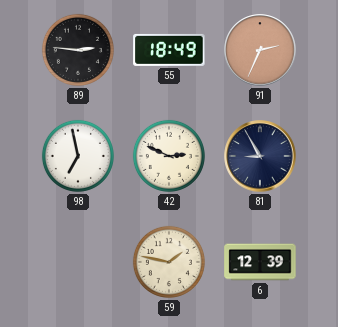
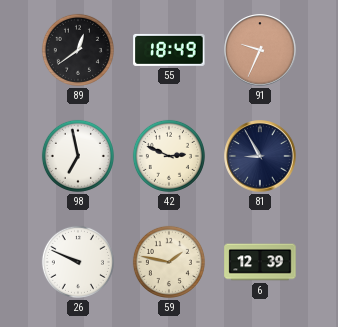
89: 2:46 -> 12:39 (78, 50)
91: 2:34 -> 9:34 (260, 50)
26: none -> 9:49 (78, 262)
